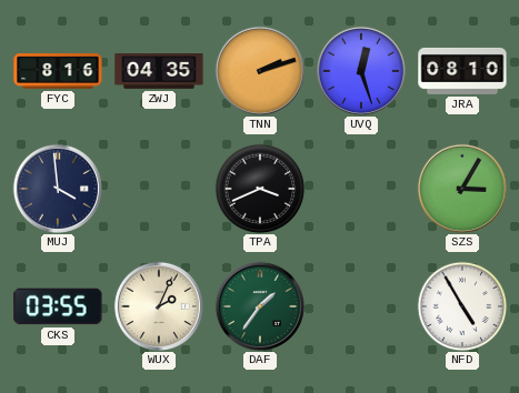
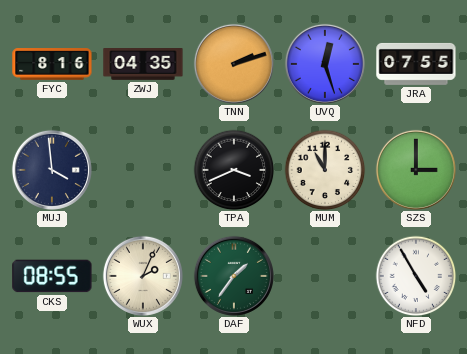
JRA: 08:10 -> 07:55 (416, 64)
MUM: none -> 11:00 (325, 170)
SZS: 3:05 -> 3:00 (416, 170)
CKS: 03:55 -> 08:55 (52, 276)
